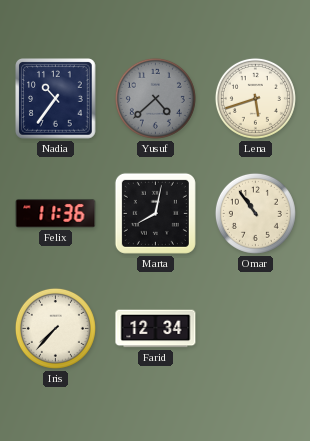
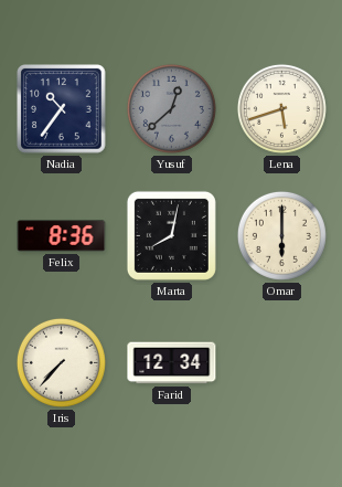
Yusuf: 4:38 -> 12:38 (171, 108)
Felix: 11:36 -> 8:36 (62, 236)
Omar: 10:54 -> 6:00 (281, 235)
